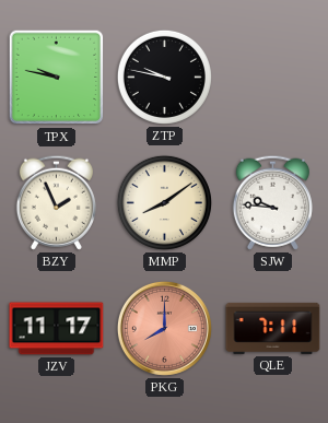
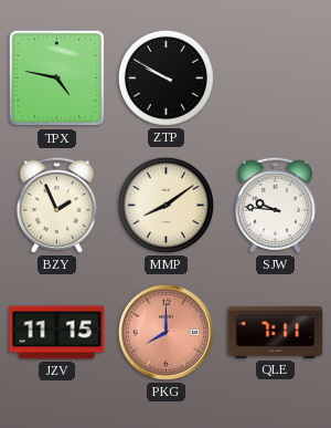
TPX: 9:47 -> 4:47 (57, 79)
ZTP: 9:47 -> 9:50 (165, 77)
JZV: 11:17 -> 11:15 (57, 333)
